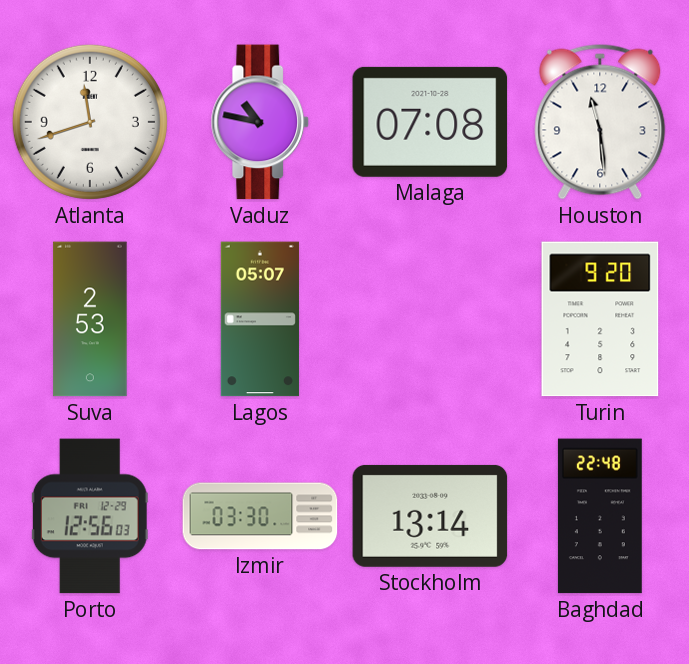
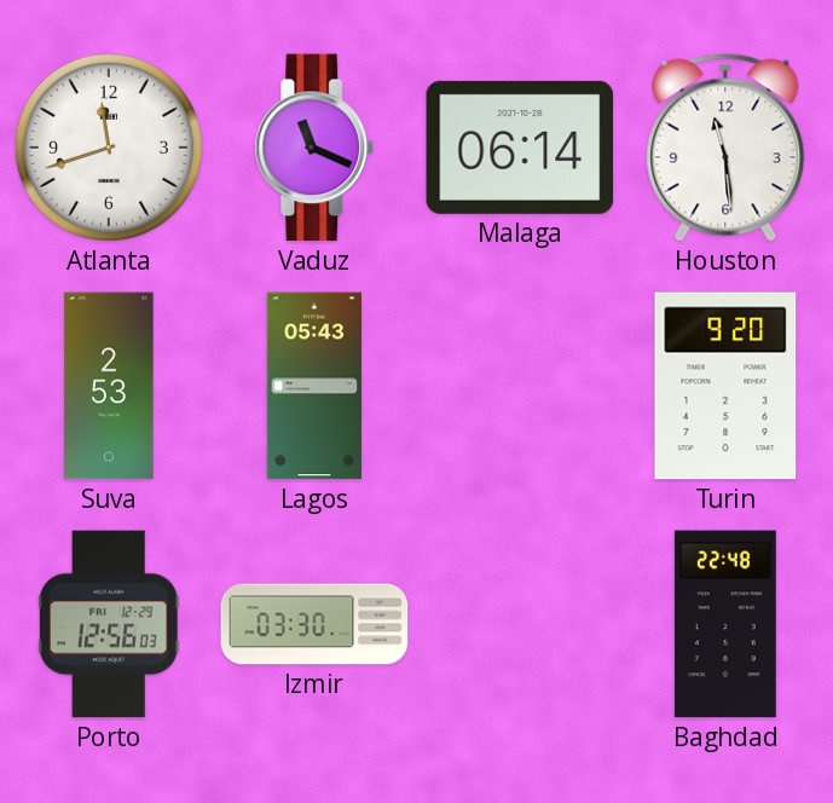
Vaduz: 10:47 -> 11:19 (314, 148)
Malaga: 07:08 -> 06:14 (520, 148)
Lagos: 05:07 -> 05:43 (314, 386)
Stockholm: 13:14 -> none (430, 516)
